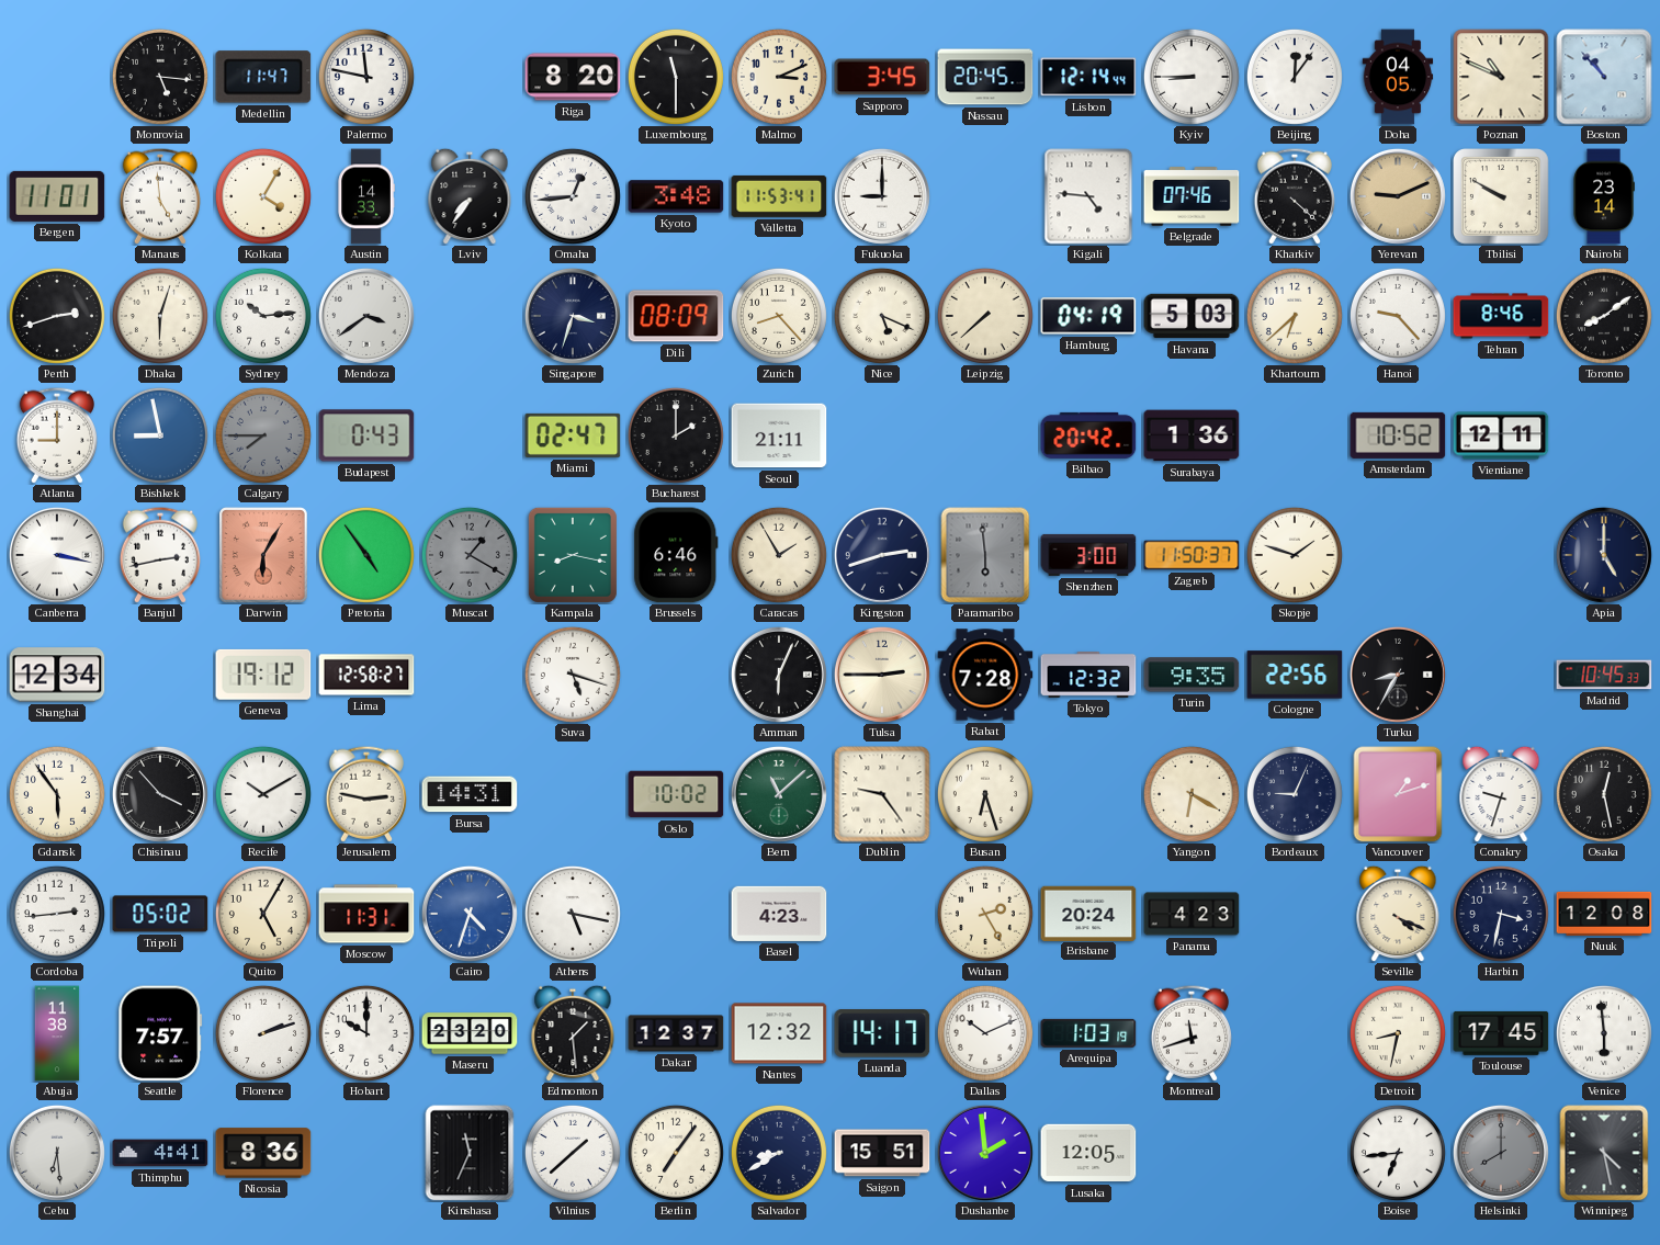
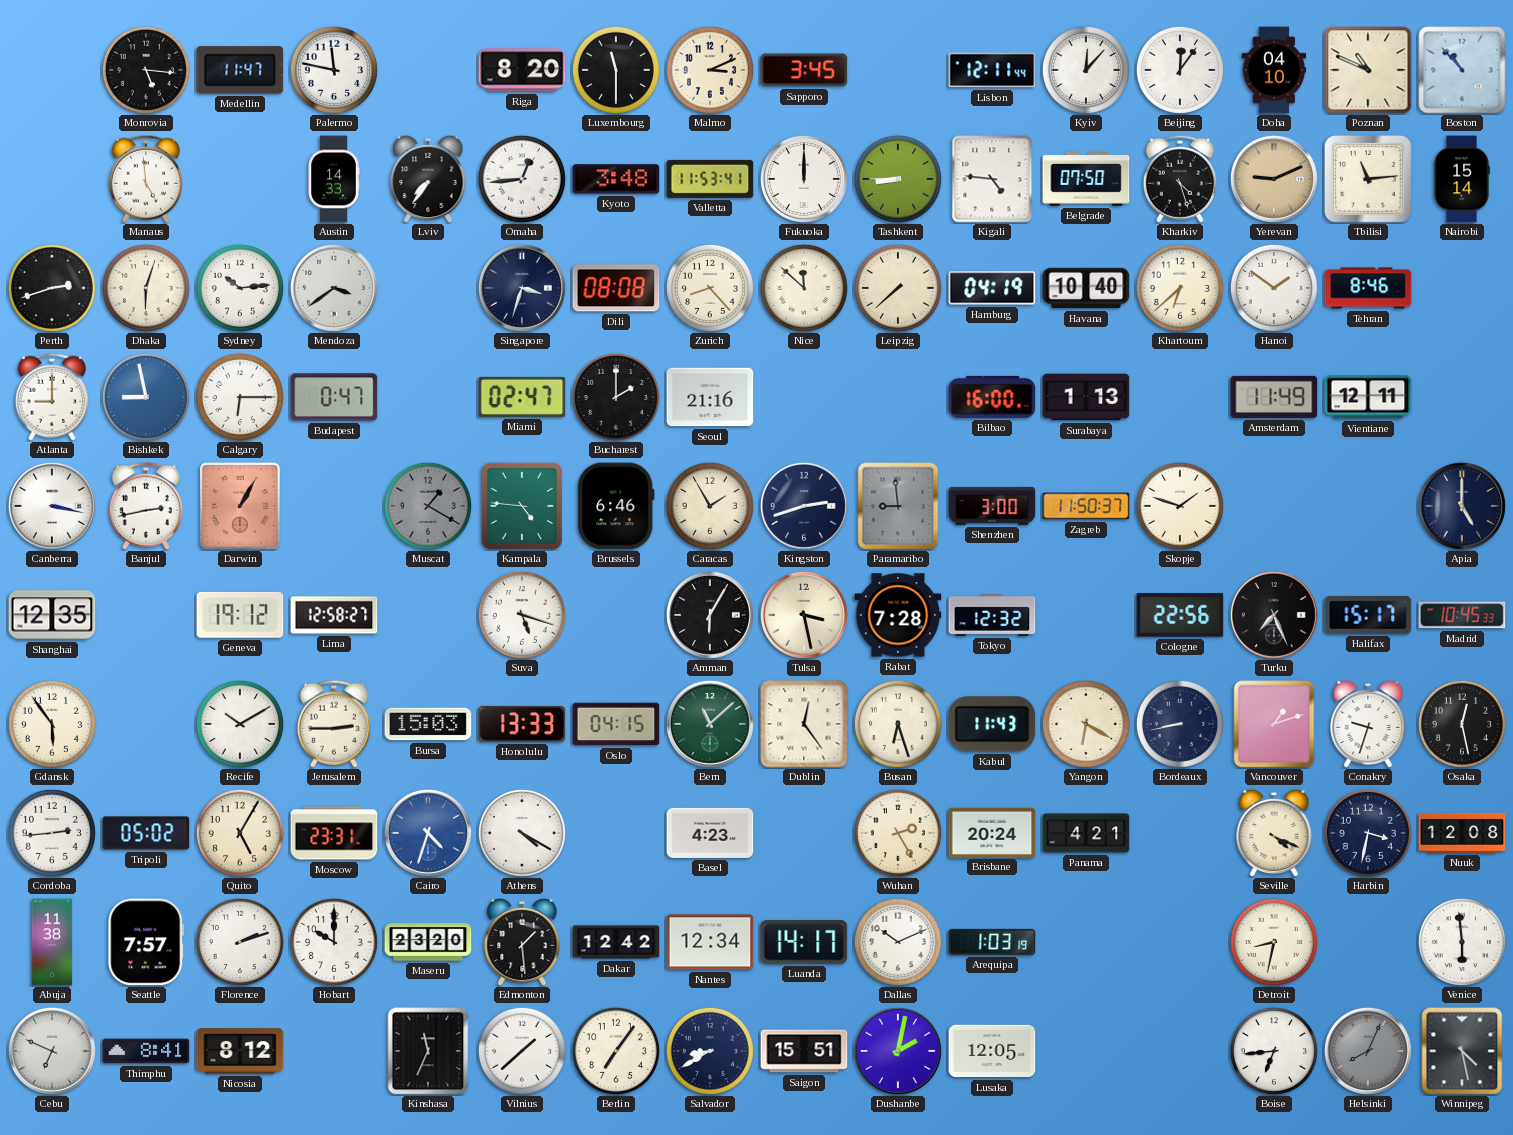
Nassau: 20:45 -> none (985, 77)
Lisbon: 12:14 -> 12:11 (992, 70)
Kyiv: 8:45 -> 12:07 (1086, 70)
Doha: 04:05 -> 04:10 (1274, 70)
Bergen: 11:01 -> none (57, 196)
Kolkata: 4:05 -> none (263, 196)
Fukuoka: 9:00 -> 12:00 (804, 179)
Tashkent: none -> 8:45 (898, 179)
Belgrade: 07:46 -> 07:50 (1086, 179)
Kharkiv: 4:22 -> 4:27 (1179, 179)
Tbilisi: 9:50 -> 11:14 (1368, 179)
Nairobi: 23:14 -> 15:14 (1462, 179)
Dili: 08:09 -> 08:08 (616, 288)
Nice: 5:19 -> 11:52 (804, 288)
Havana: 5:03 -> 10:40 (1086, 288)
Hanoi: 9:23 -> 1:51 (1274, 288)
Toronto: 8:09 -> none (1604, 316)
Calgary: 7:45 -> 6:15 (240, 397)
Calgary dial: grey -> white (240, 397)
Budapest: 0:43 -> 0:47 (334, 397)
Seoul: 21:11 -> 21:16 (710, 397)
Bilbao: 20:42 -> 16:00 (992, 397)
Surabaya: 1:36 -> 1:13 (1086, 397)
Amsterdam: 10:52 -> 11:49 (1274, 397)
Darwin: 6:05 -> 1:05 (241, 507)
Pretoria: 4:54 -> none (366, 555)
Kampala: 8:17 -> 4:46 (522, 506)
Paramaribo: 5:59 -> 8:59 (898, 506)
Shanghai: 12:34 -> 12:35 (52, 615)
Amman: 6:04 -> 6:05 (710, 615)
Tulsa: 2:45 -> 3:28 (804, 615)
Turin: 9:35 -> none (1192, 675)
Turku: 8:35 -> 7:26 (1274, 615)
Halifax: none -> 15:17 (1368, 615)
Chisinau: 3:53 -> none (160, 794)
Jerusalem: 2:47 -> 2:45 (333, 724)
Bursa: 14:31 -> 15:03 (428, 724)
Honolulu: none -> 13:33 (522, 724)
Oslo: 10:02 -> 04:15 (616, 724)
Dublin: 9:24 -> 12:24 (804, 724)
Kabul: none -> 11:43 (992, 724)
Bordeaux: 9:04 -> 8:43 (1180, 724)
Moscow: 11:31 -> 23:31 (334, 833)
Athens: 5:17 -> 4:20 (522, 833)
Panama: 4:23 -> 4:21 (1086, 833)
Dakar: 12:37 -> 12:42 (616, 942)
Nantes: 12:32 -> 12:34 (710, 942)
Montreal: 11:42 -> none (1190, 1033)
Toulouse: 17:45 -> none (1501, 1033)
Cebu: 6:29 -> 6:49 (52, 1051)
Thimphu: 4:41 -> 8:41 (146, 1051)
Nicosia: 8:36 -> 8:12 (240, 1051)
Dushanbe: 1:59 -> 2:02 (898, 1051)
Helsinki: 8:00 -> 8:04 (1368, 1051)
